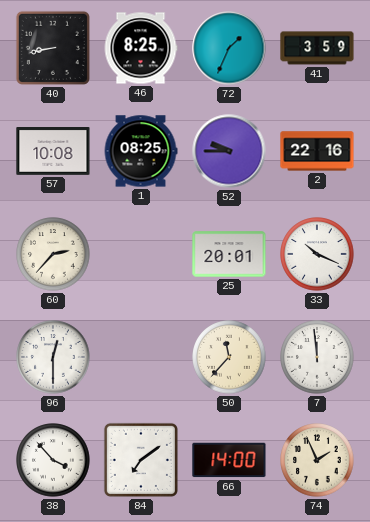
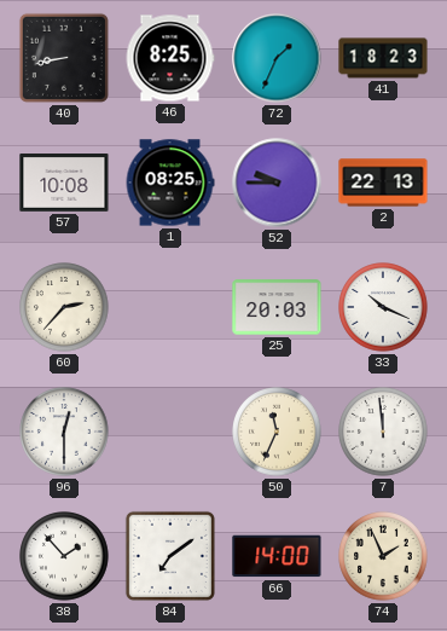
41: 3:59 -> 18:23 (383, 58)
2: 22:16 -> 22:13 (383, 183)
25: 20:01 -> 20:03 (277, 307)
50: 11:37 -> 11:34 (277, 432)
38: 3:53 -> 1:53 (64, 556)
